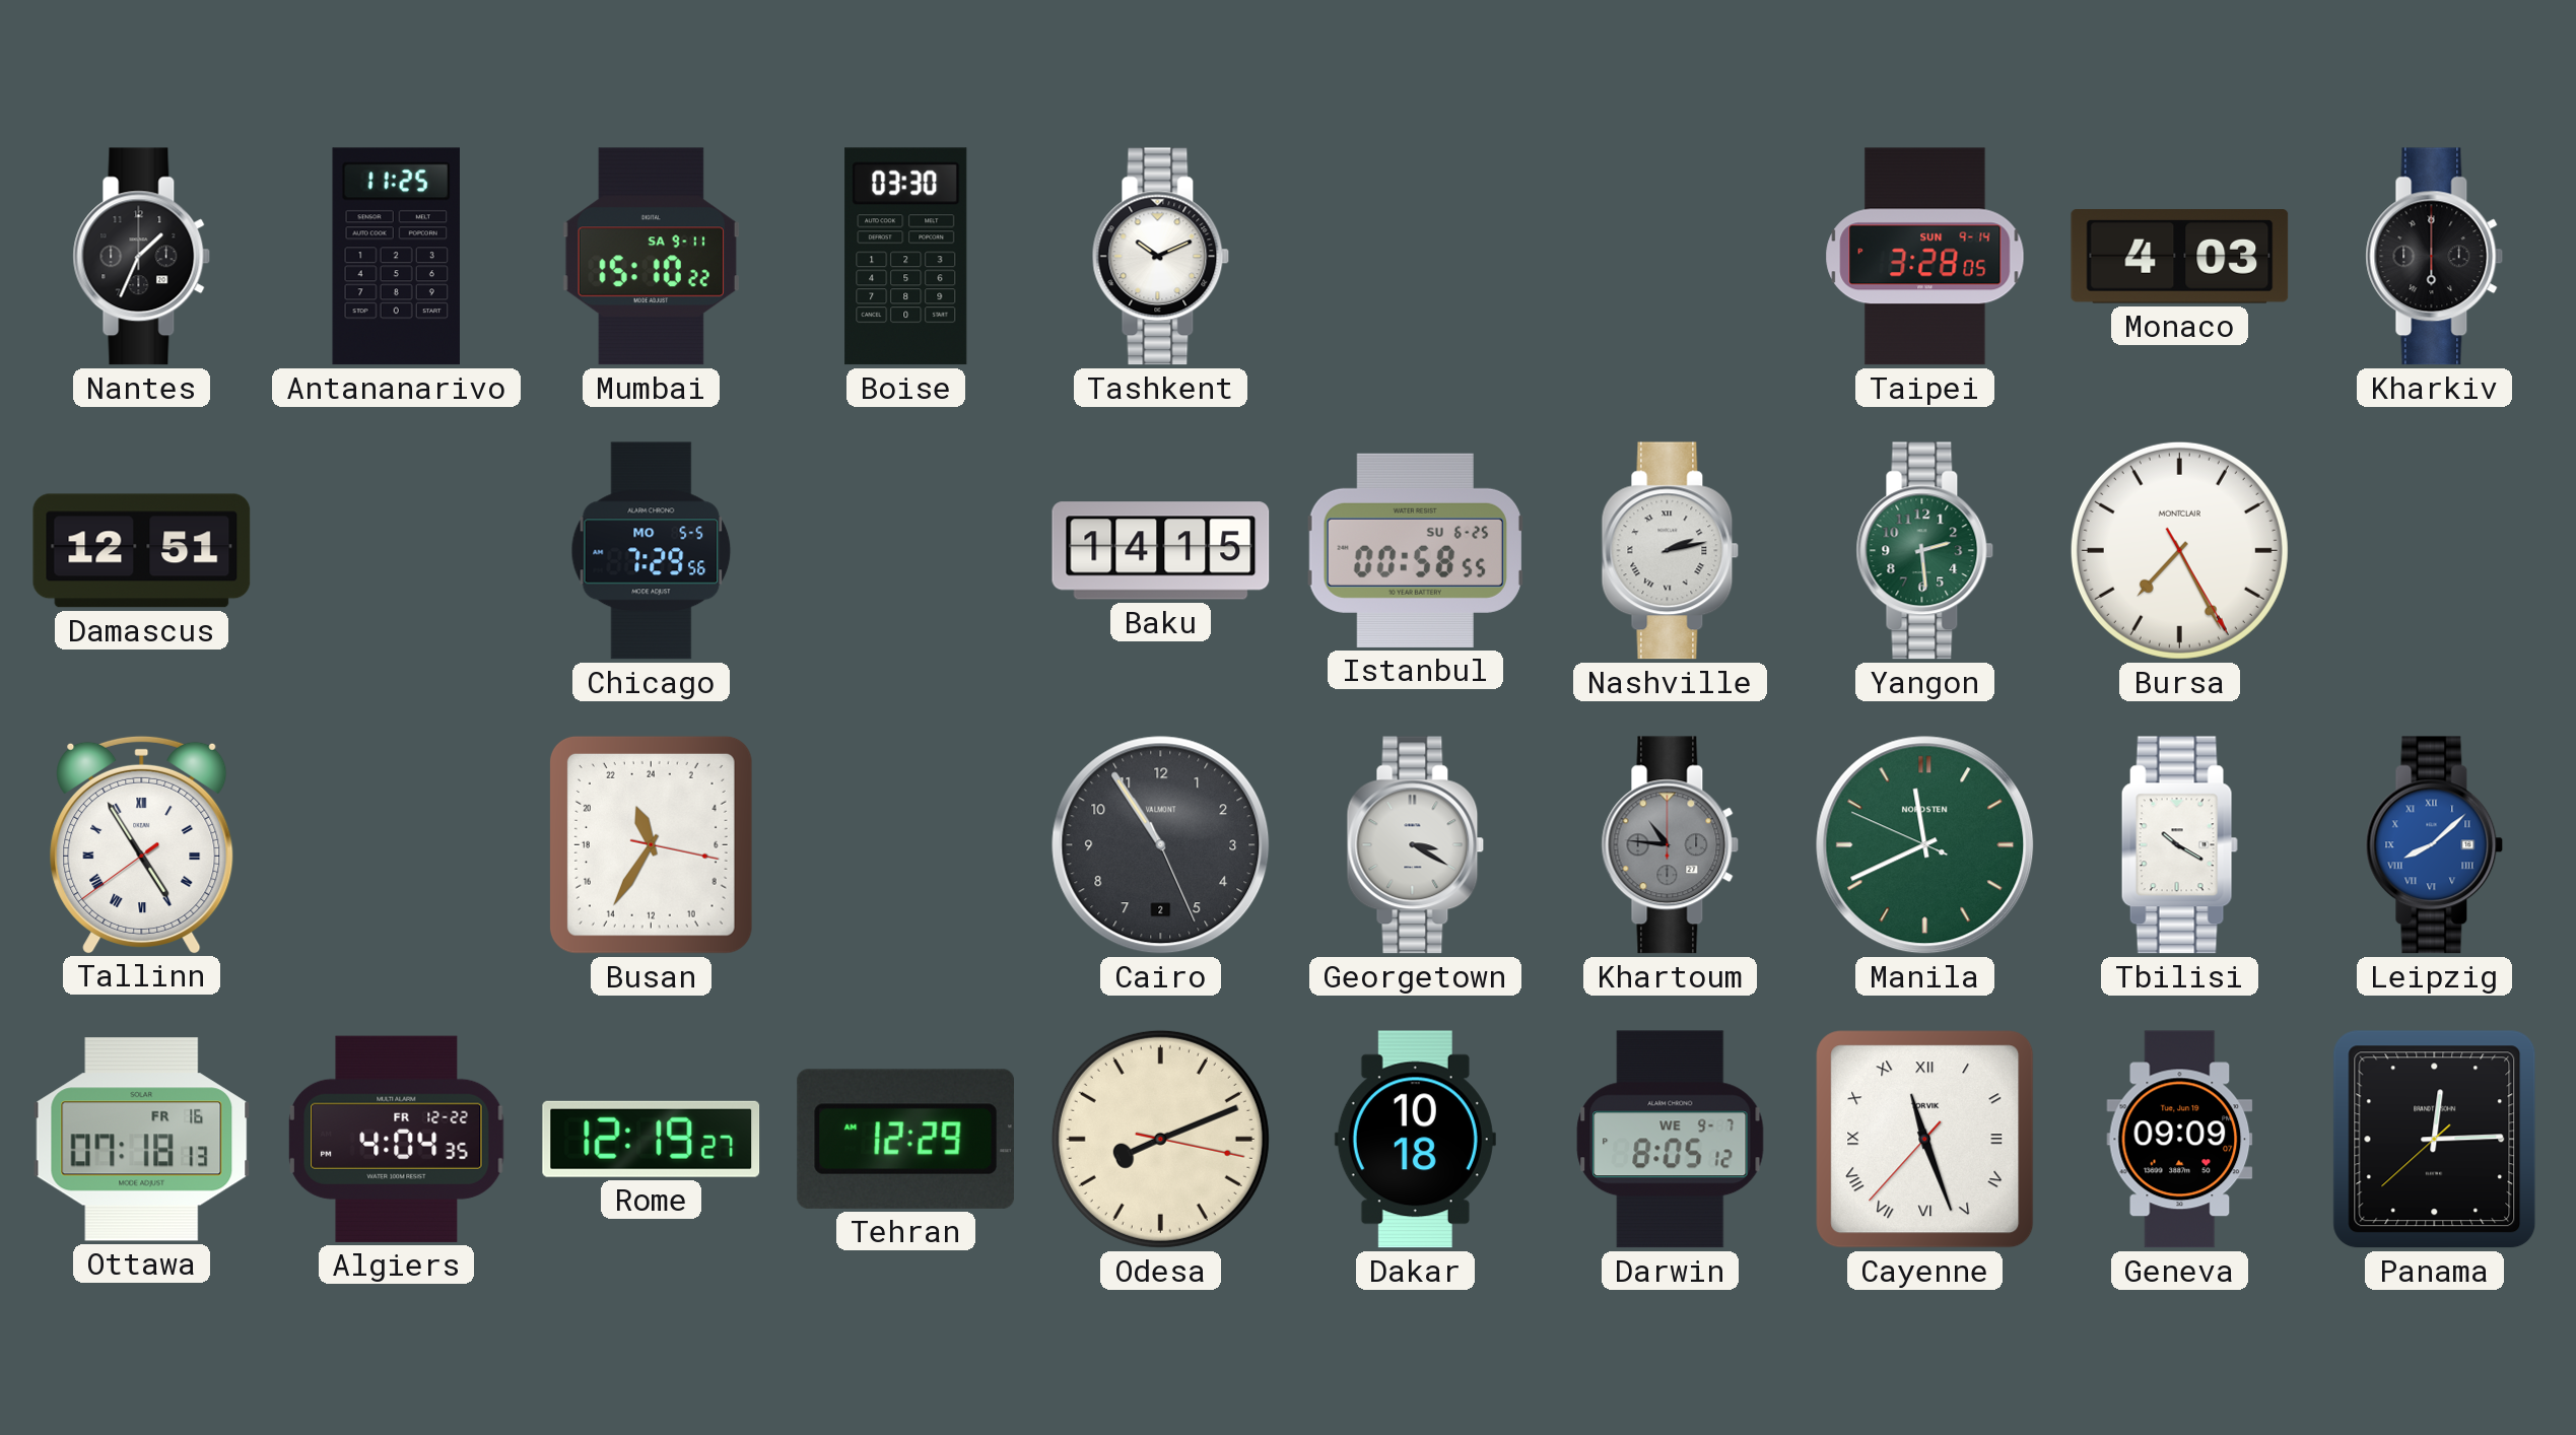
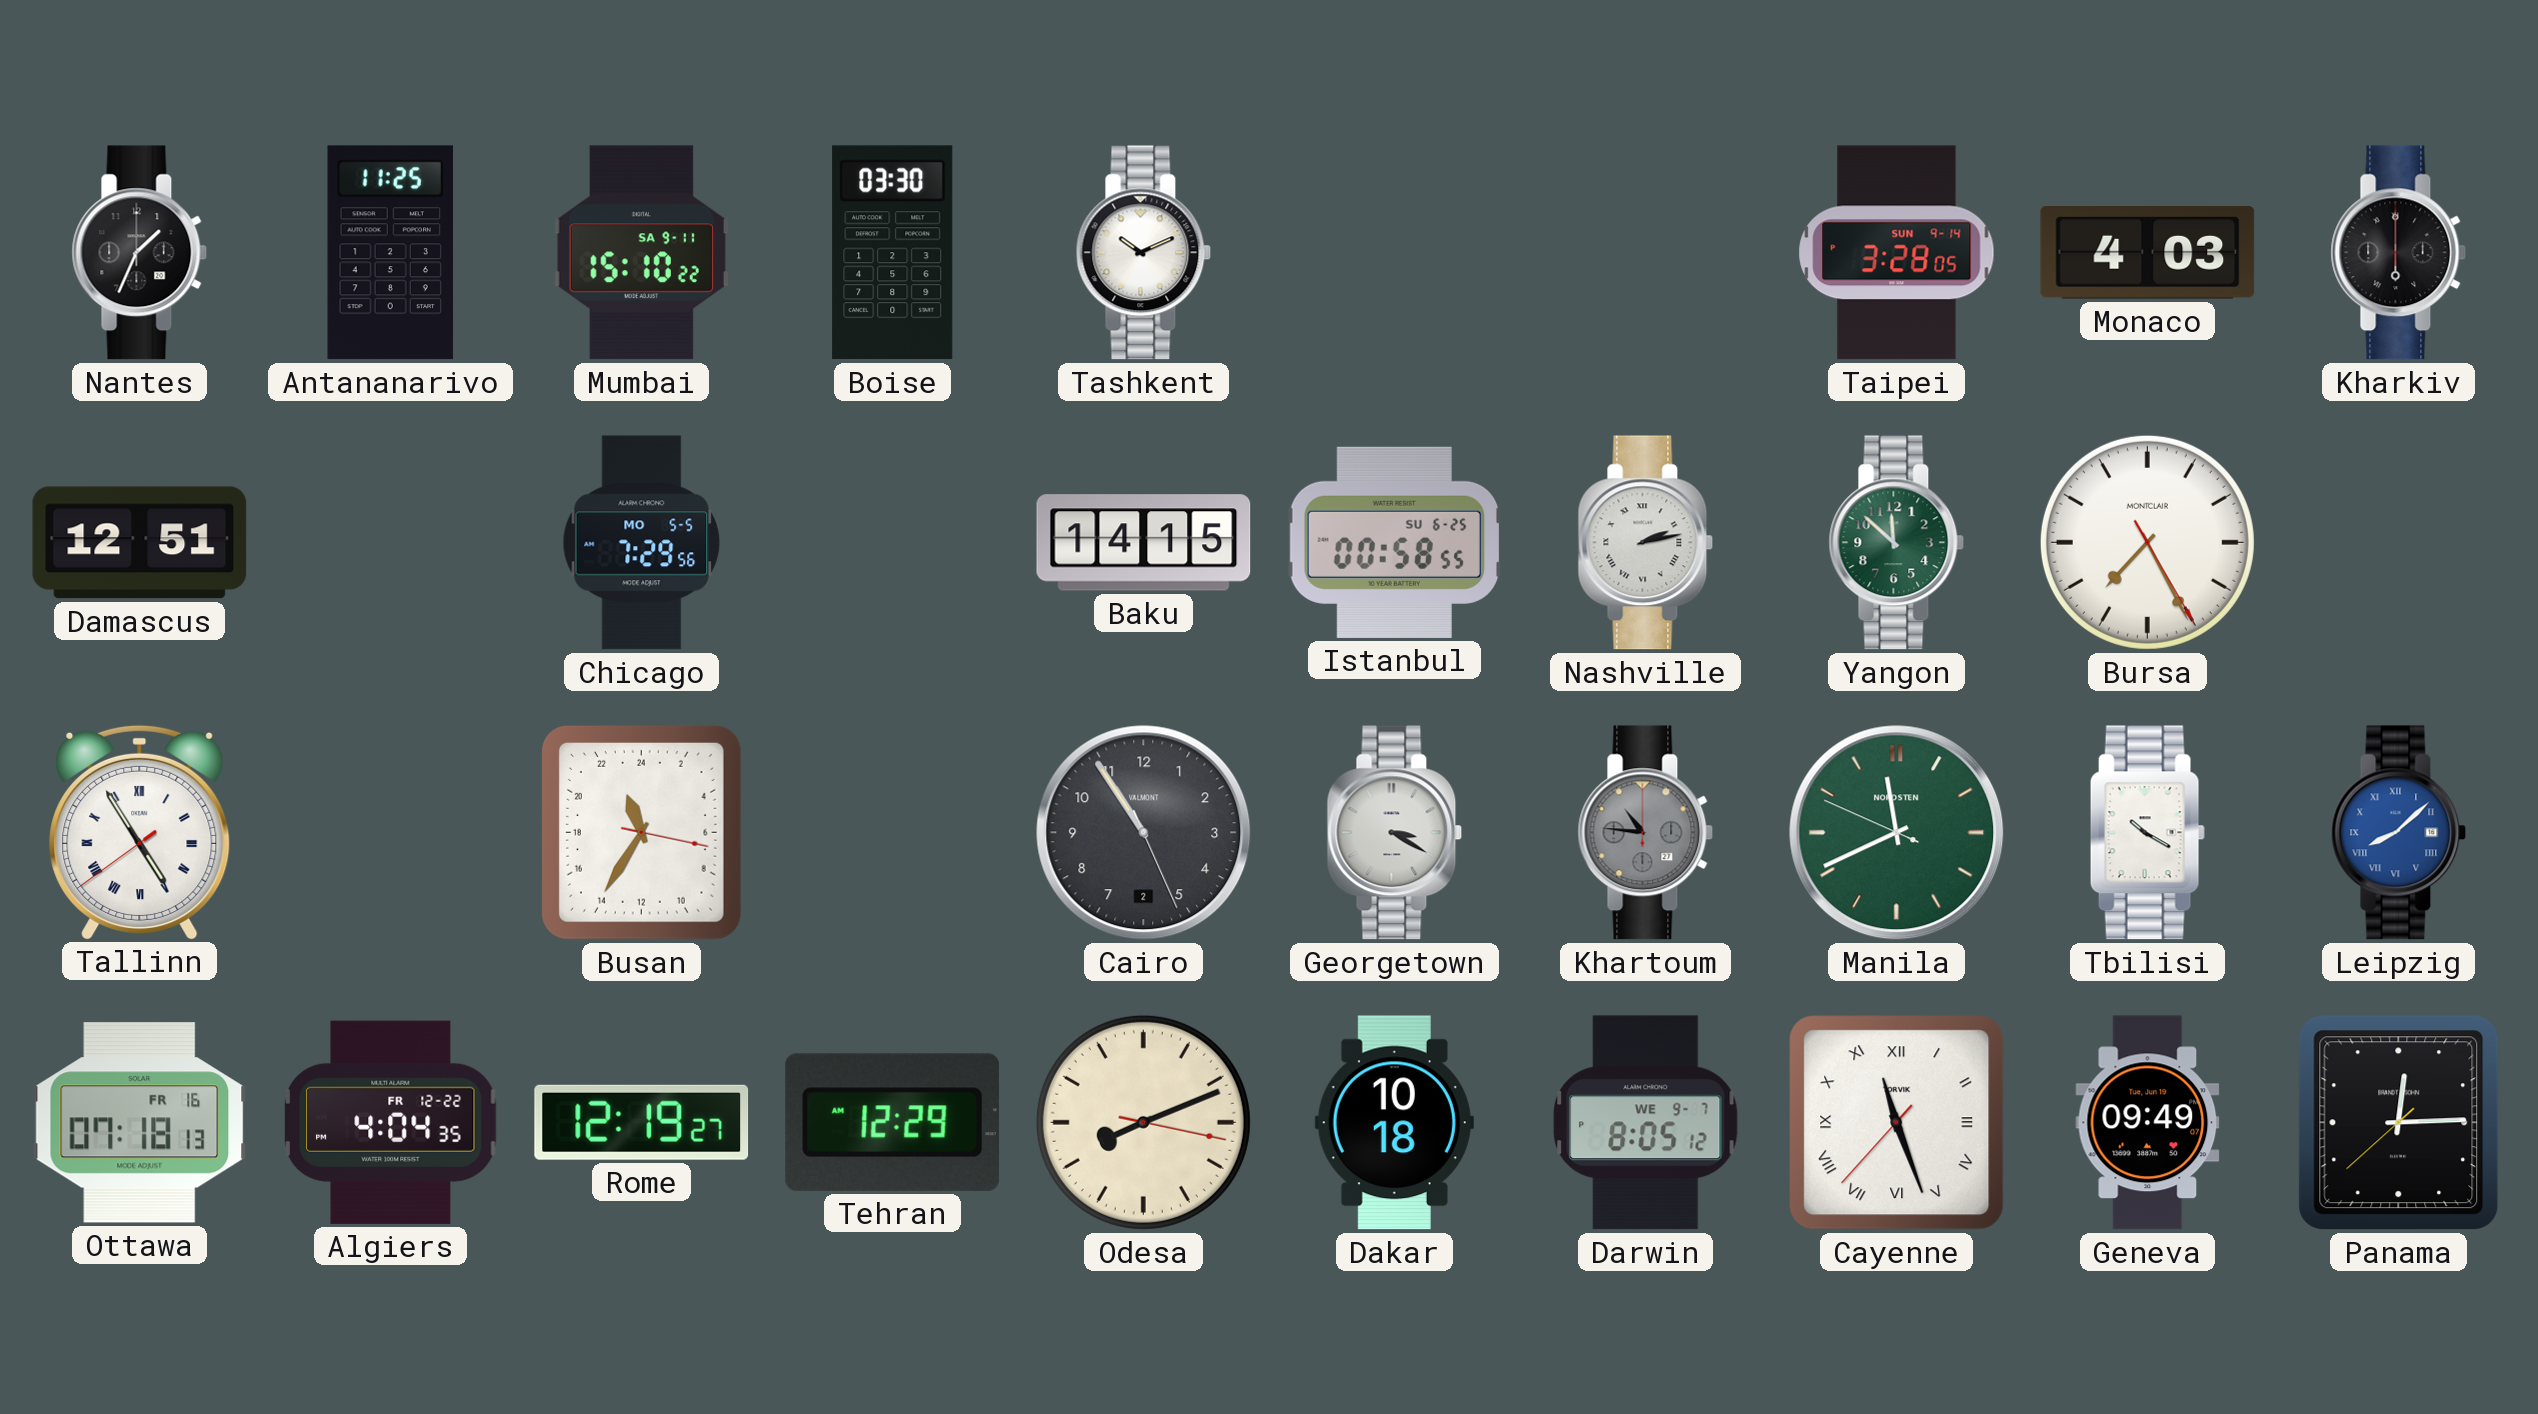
Yangon: 2:29 -> 11:52 (1897, 543)
Geneva: 09:09 -> 09:49 (2148, 1123)
